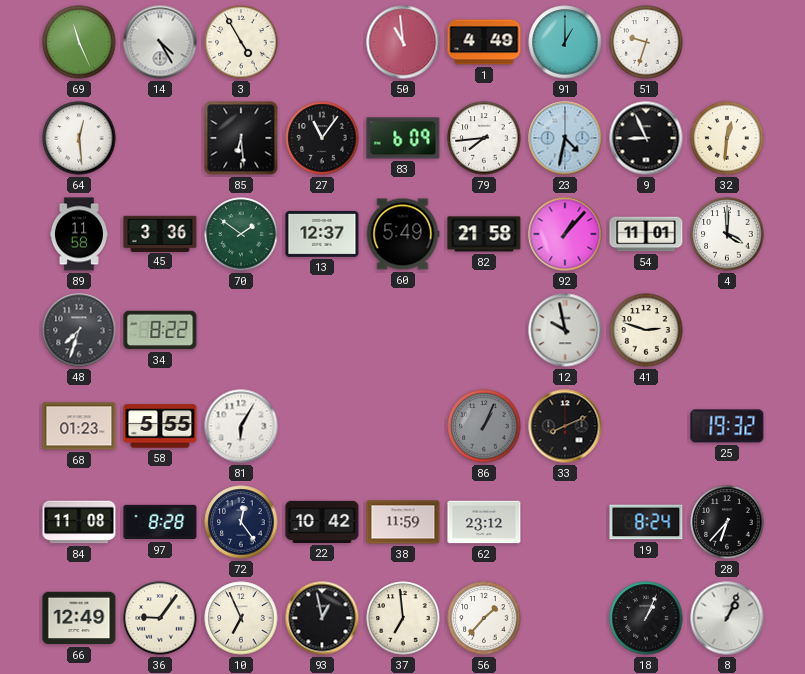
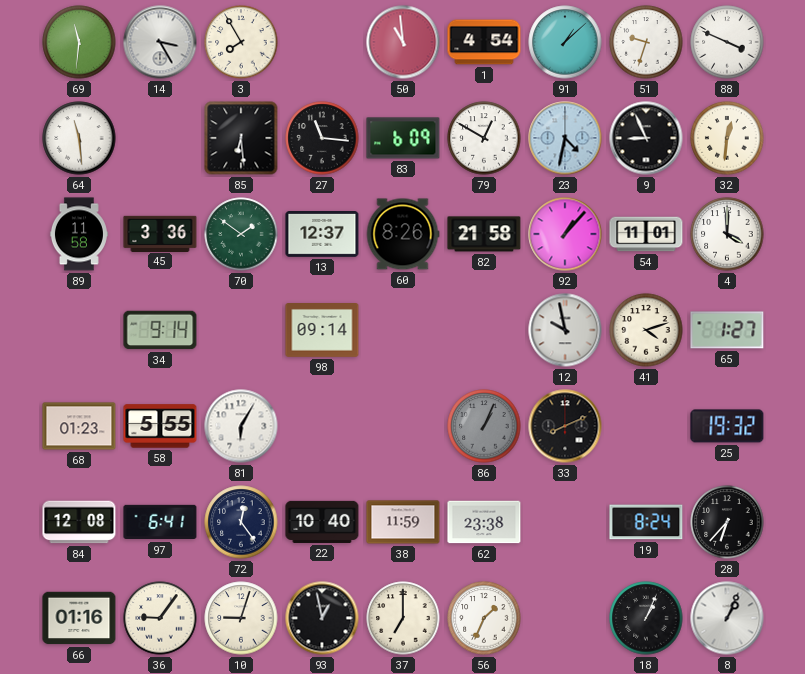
69: 11:26 -> 11:31 (79, 42)
14: 4:25 -> 3:25 (160, 42)
3: 4:55 -> 7:55 (241, 42)
1: 4:49 -> 4:54 (484, 42)
91: 1:00 -> 1:08 (565, 42)
88: none -> 3:49 (727, 42)
64: 12:29 -> 11:29 (79, 138)
27: 11:06 -> 11:16 (322, 138)
79: 7:44 -> 12:50 (484, 138)
60: 5:49 -> 8:26 (403, 234)
48: 7:33 -> none (79, 330)
34: 8:22 -> 9:14 (160, 330)
98: none -> 09:14 (322, 331)
41: 2:48 -> 4:12 (646, 330)
65: none -> 1:27 (727, 330)
84: 11:08 -> 12:08 (79, 522)
97: 8:28 -> 6:41 (160, 522)
22: 10:42 -> 10:40 (322, 522)
62: 23:12 -> 23:38 (484, 522)
66: 12:49 -> 01:16 (79, 618)
10: 6:56 -> 9:03 (241, 618)
37: 6:59 -> 7:00 (403, 618)
56: 1:37 -> 1:34 (484, 618)
